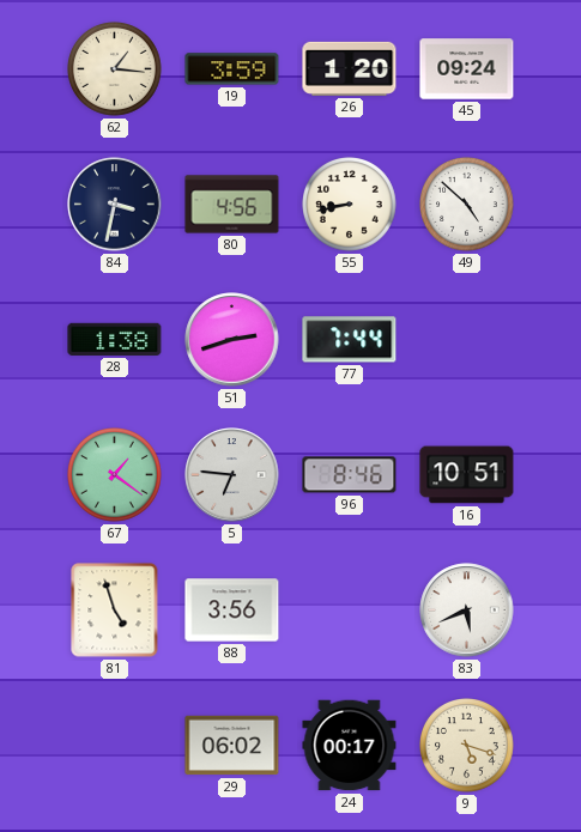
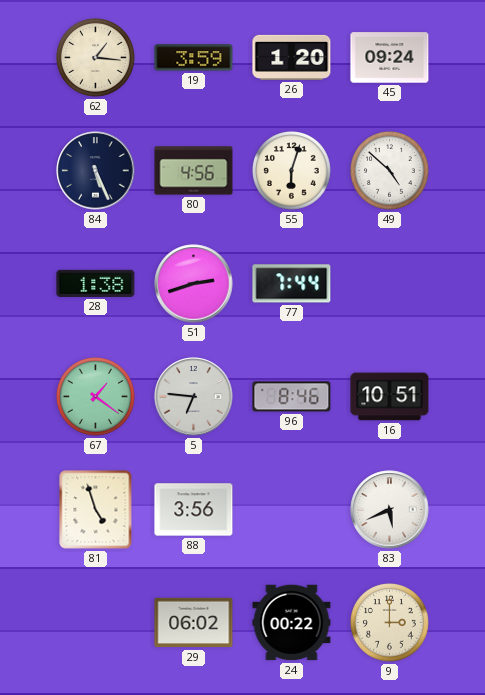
84: 3:32 -> 5:26 (96, 171)
55: 8:43 -> 6:03 (292, 171)
24: 00:17 -> 00:22 (292, 623)
9: 5:18 -> 3:00 (390, 623)
